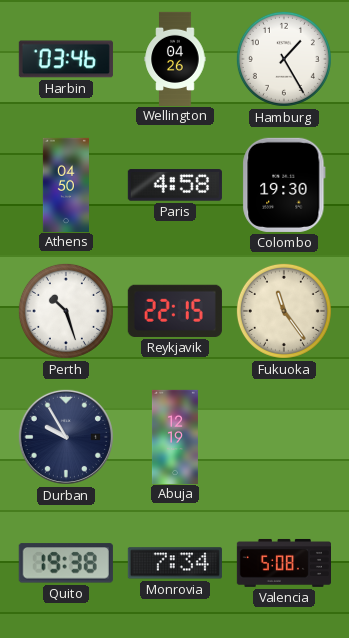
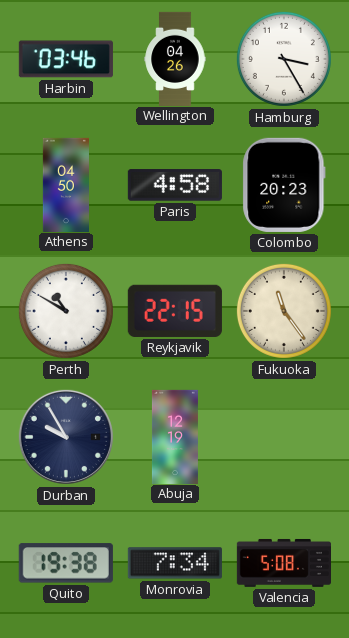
Hamburg: 1:25 -> 3:25 (284, 59)
Colombo: 19:30 -> 20:23 (284, 185)
Perth: 10:27 -> 10:50 (66, 311)
